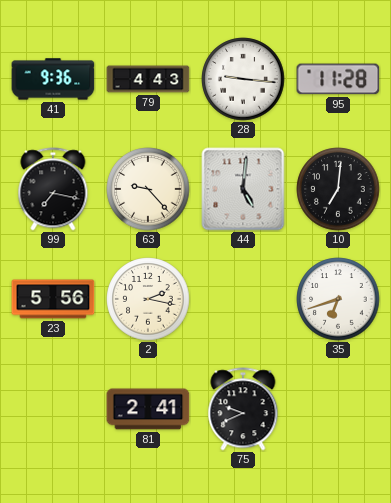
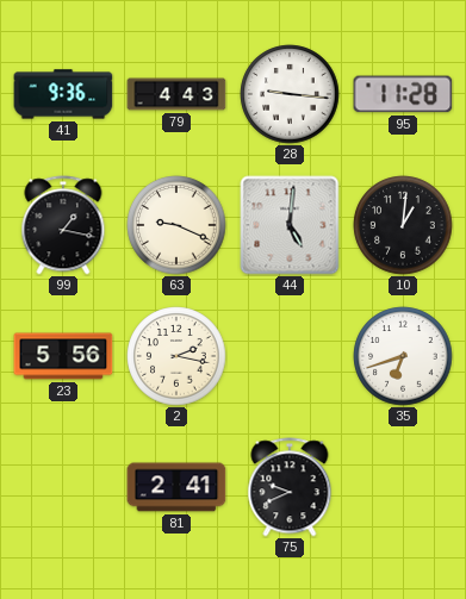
99: 7:17 -> 1:17 (63, 225)
63: 9:23 -> 9:19 (176, 225)
10: 7:01 -> 1:01 (403, 225)
